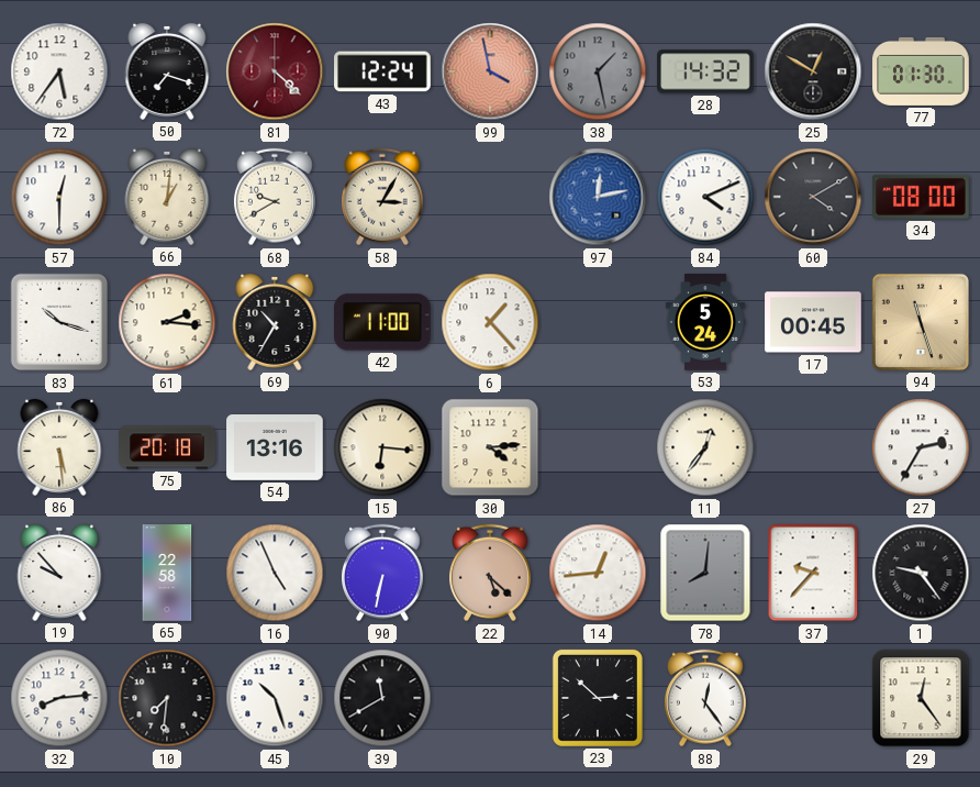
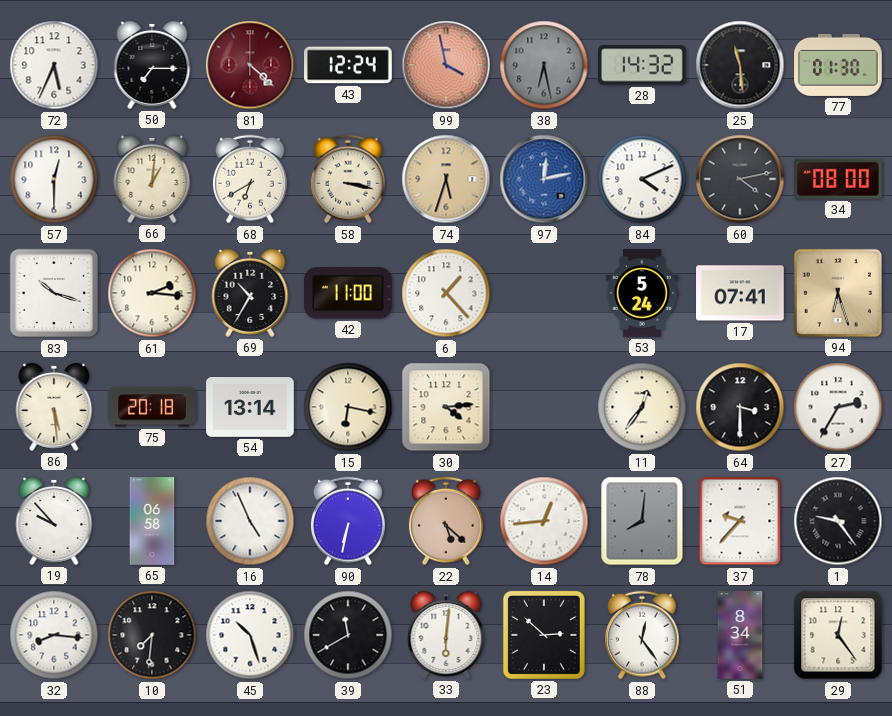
72: 5:36 -> 5:34 (54, 65)
50: 7:18 -> 7:15 (152, 65)
38: 1:28 -> 6:28 (544, 65)
25: 12:50 -> 11:29 (740, 65)
68: 9:40 -> 6:40 (250, 179)
58: 3:05 -> 3:17 (348, 179)
74: none -> 5:33 (446, 179)
60: 4:10 -> 4:13 (740, 179)
17: 00:45 -> 07:41 (740, 293)
94: 11:27 -> 6:27 (838, 293)
54: 13:16 -> 13:14 (250, 408)
15: 6:16 -> 6:17 (348, 407)
64: none -> 3:30 (740, 407)
65: 22:58 -> 06:58 (152, 521)
32: 8:14 -> 8:16 (54, 635)
33: none -> 6:01 (446, 635)
51: none -> 8:34 (740, 635)
